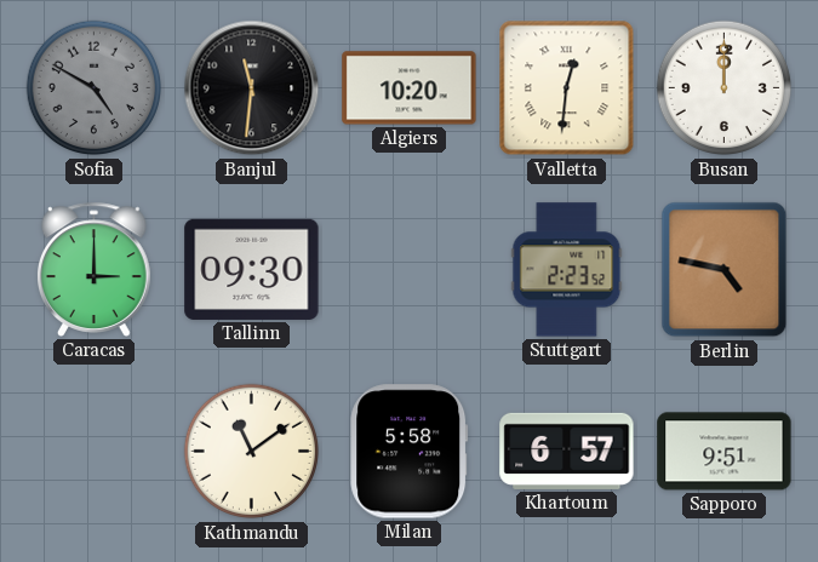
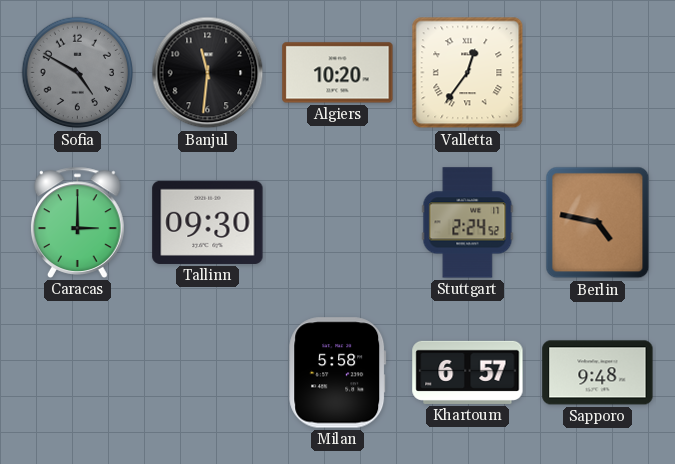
Valletta: 12:31 -> 12:36 (468, 73)
Busan: 12:00 -> none (725, 88)
Stuttgart: 2:23 -> 2:24 (468, 223)
Kathmandu: 11:09 -> none (252, 452)
Sapporo: 9:51 -> 9:48 (598, 373)
